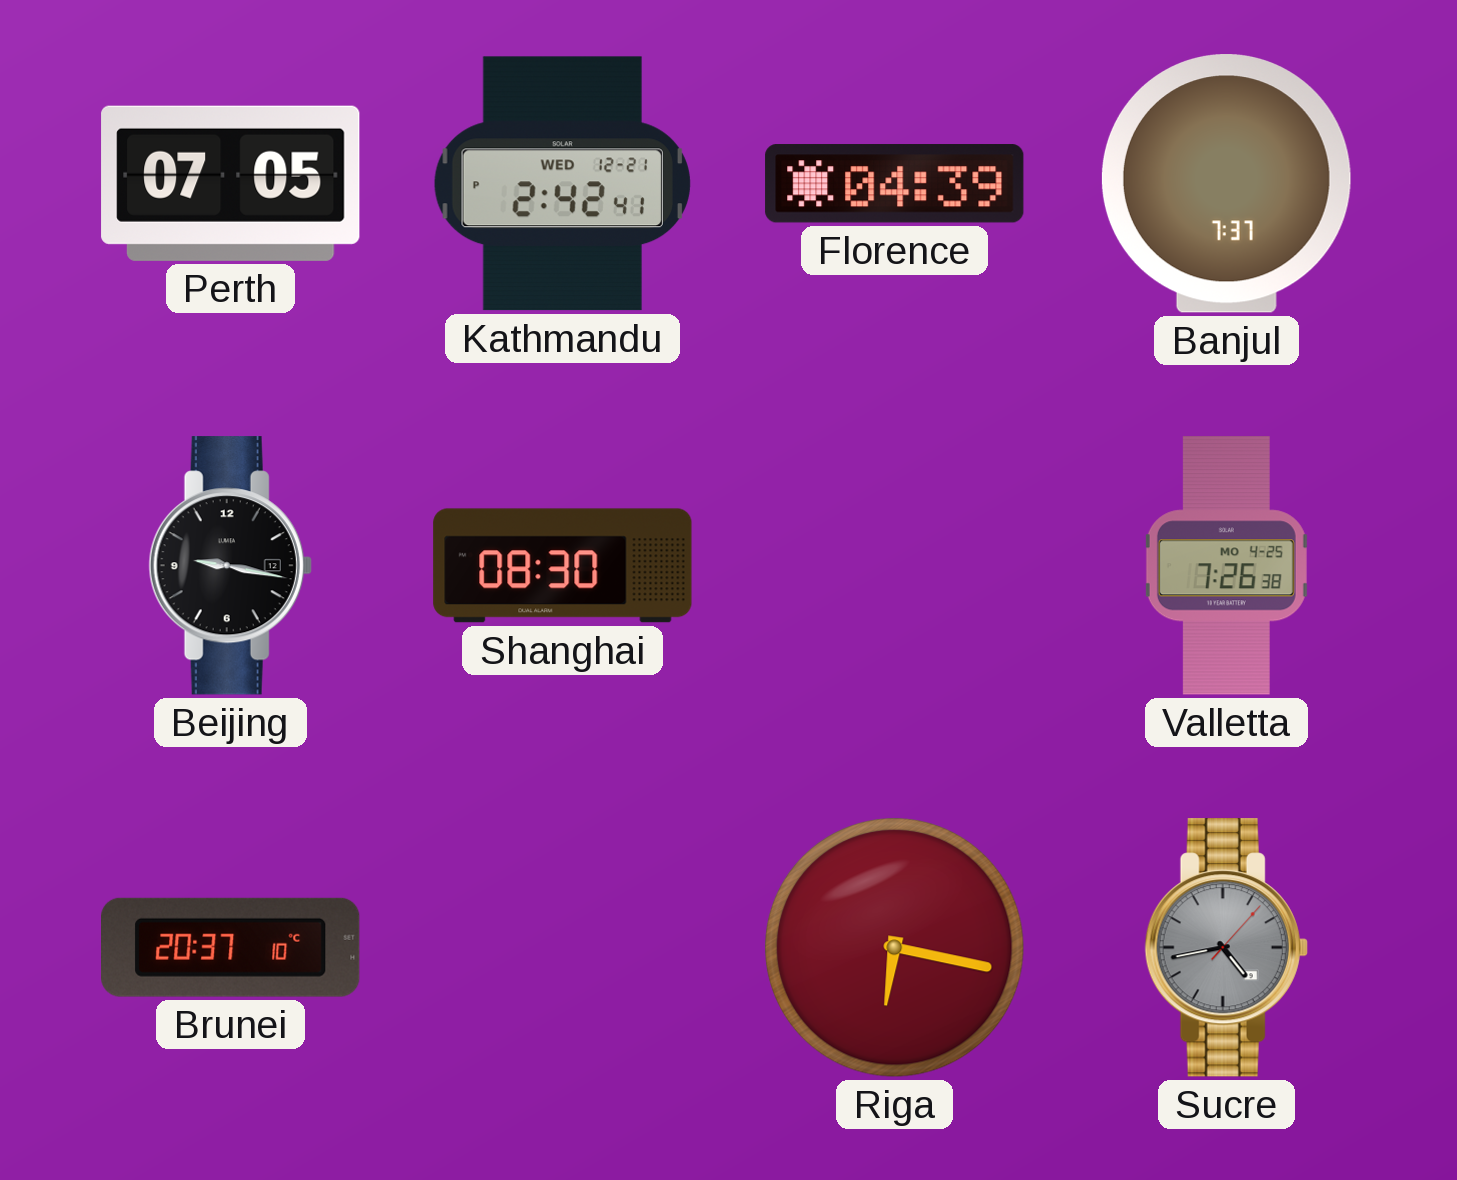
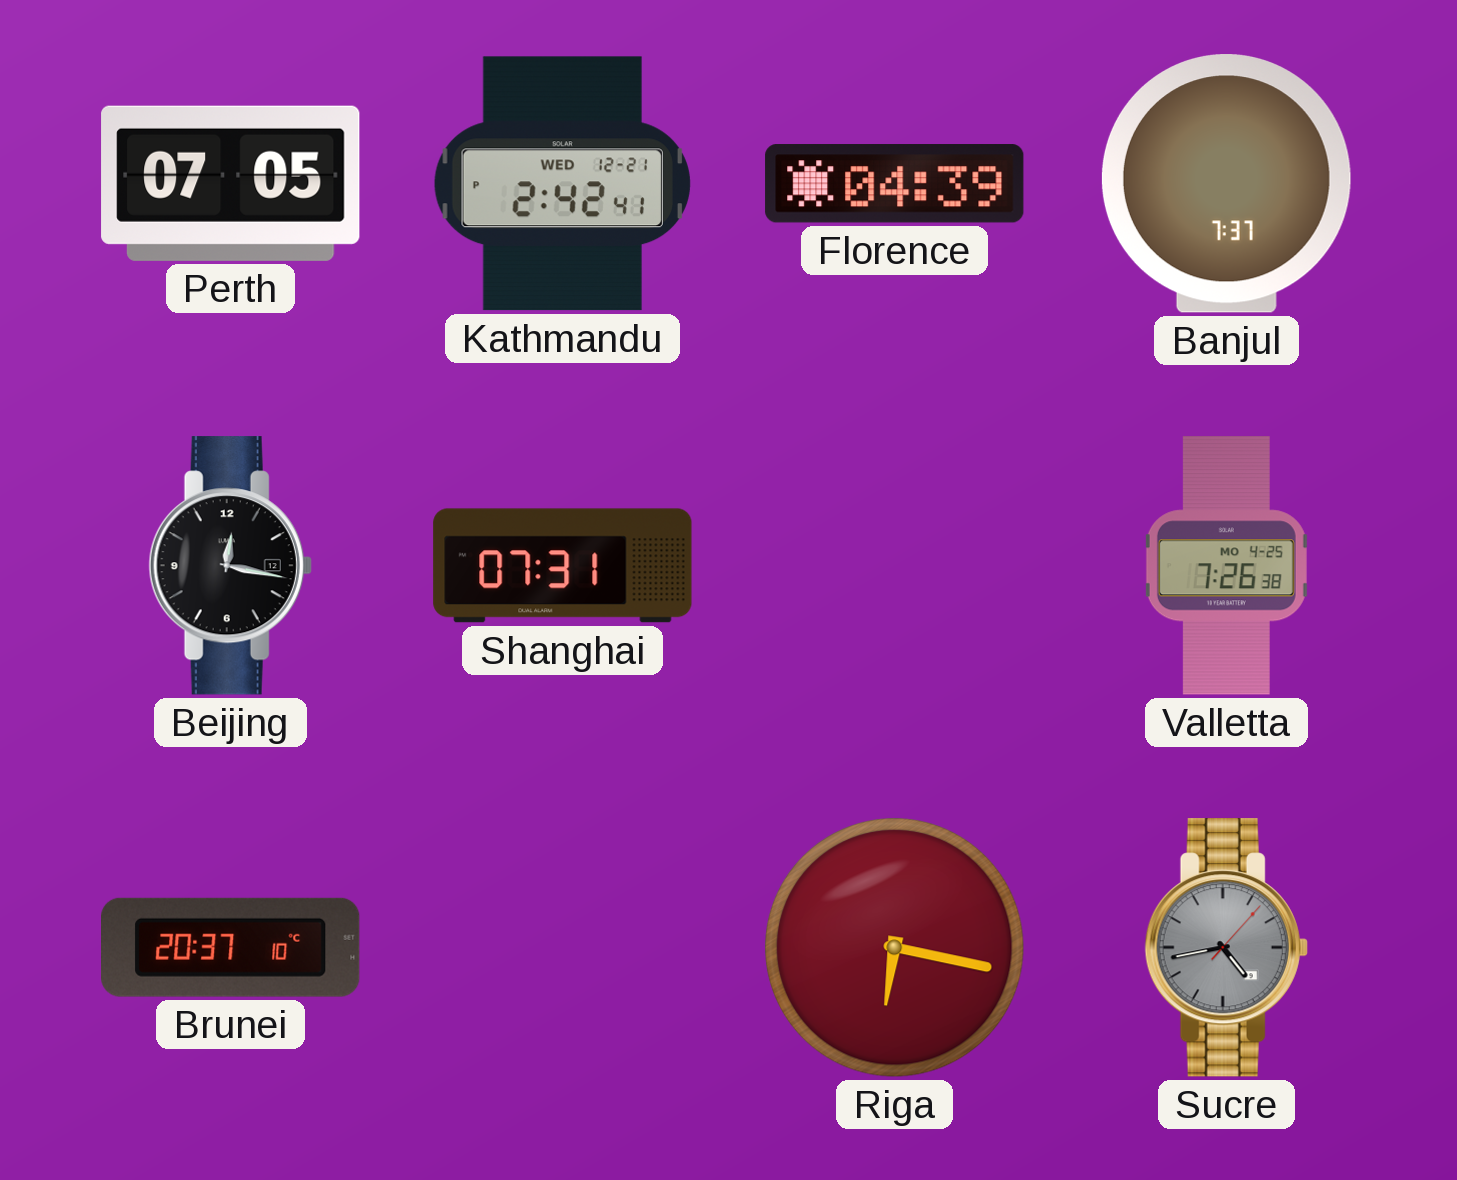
Beijing: 9:17 -> 12:17 (230, 566)
Shanghai: 08:30 -> 07:31 (563, 566)
